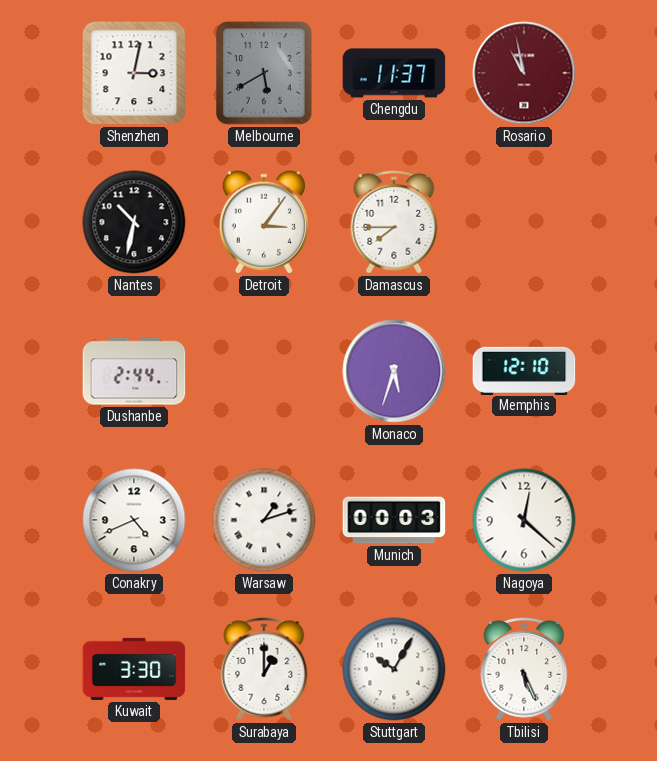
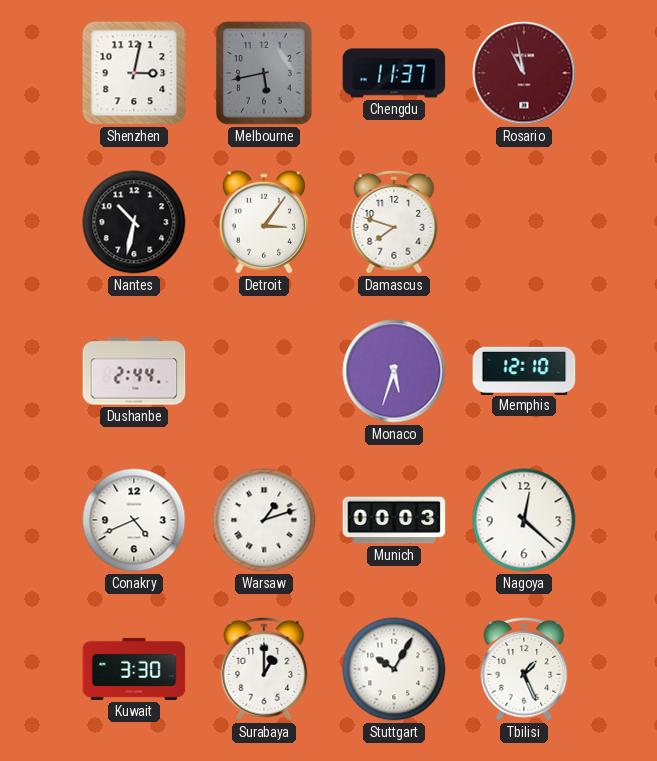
Melbourne: 5:40 -> 5:43 (264, 73)
Damascus: 7:45 -> 7:48 (394, 223)
Tbilisi: 5:26 -> 1:26 (524, 670)
